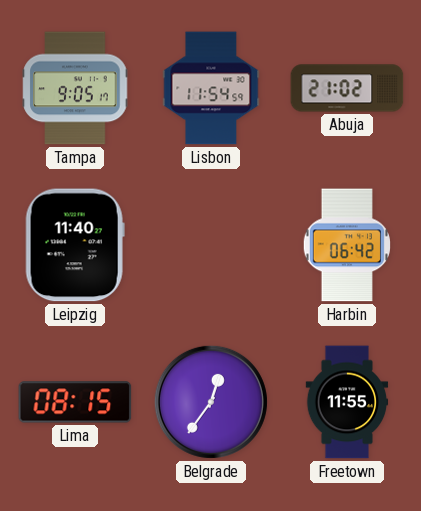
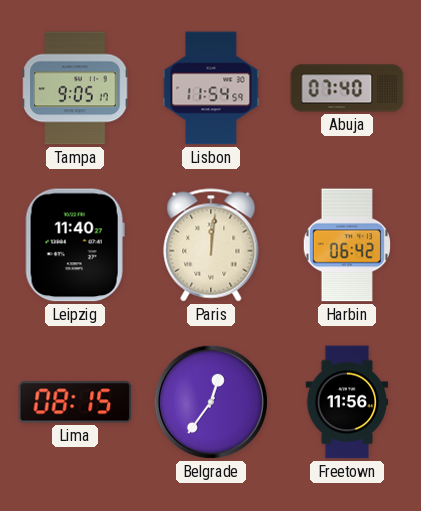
Abuja: 21:02 -> 07:40 (347, 88)
Paris: none -> 12:01 (211, 245)
Freetown: 11:55 -> 11:56 (347, 402)
